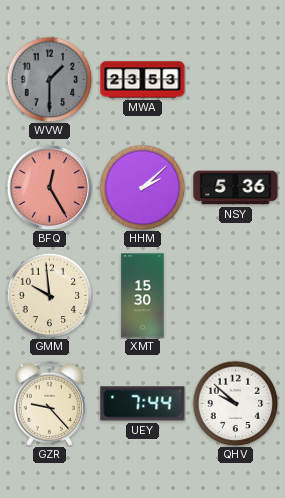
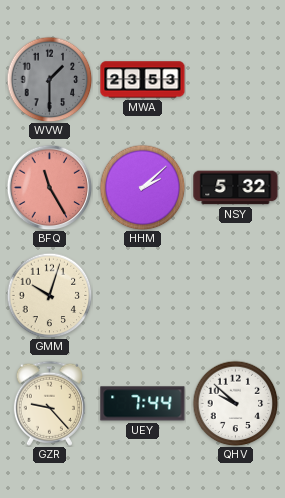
BFQ: 12:25 -> 11:25 (49, 187)
NSY: 5:36 -> 5:32 (236, 188)
GMM: 9:59 -> 10:03 (49, 295)
XMT: 15:30 -> none (143, 296)
